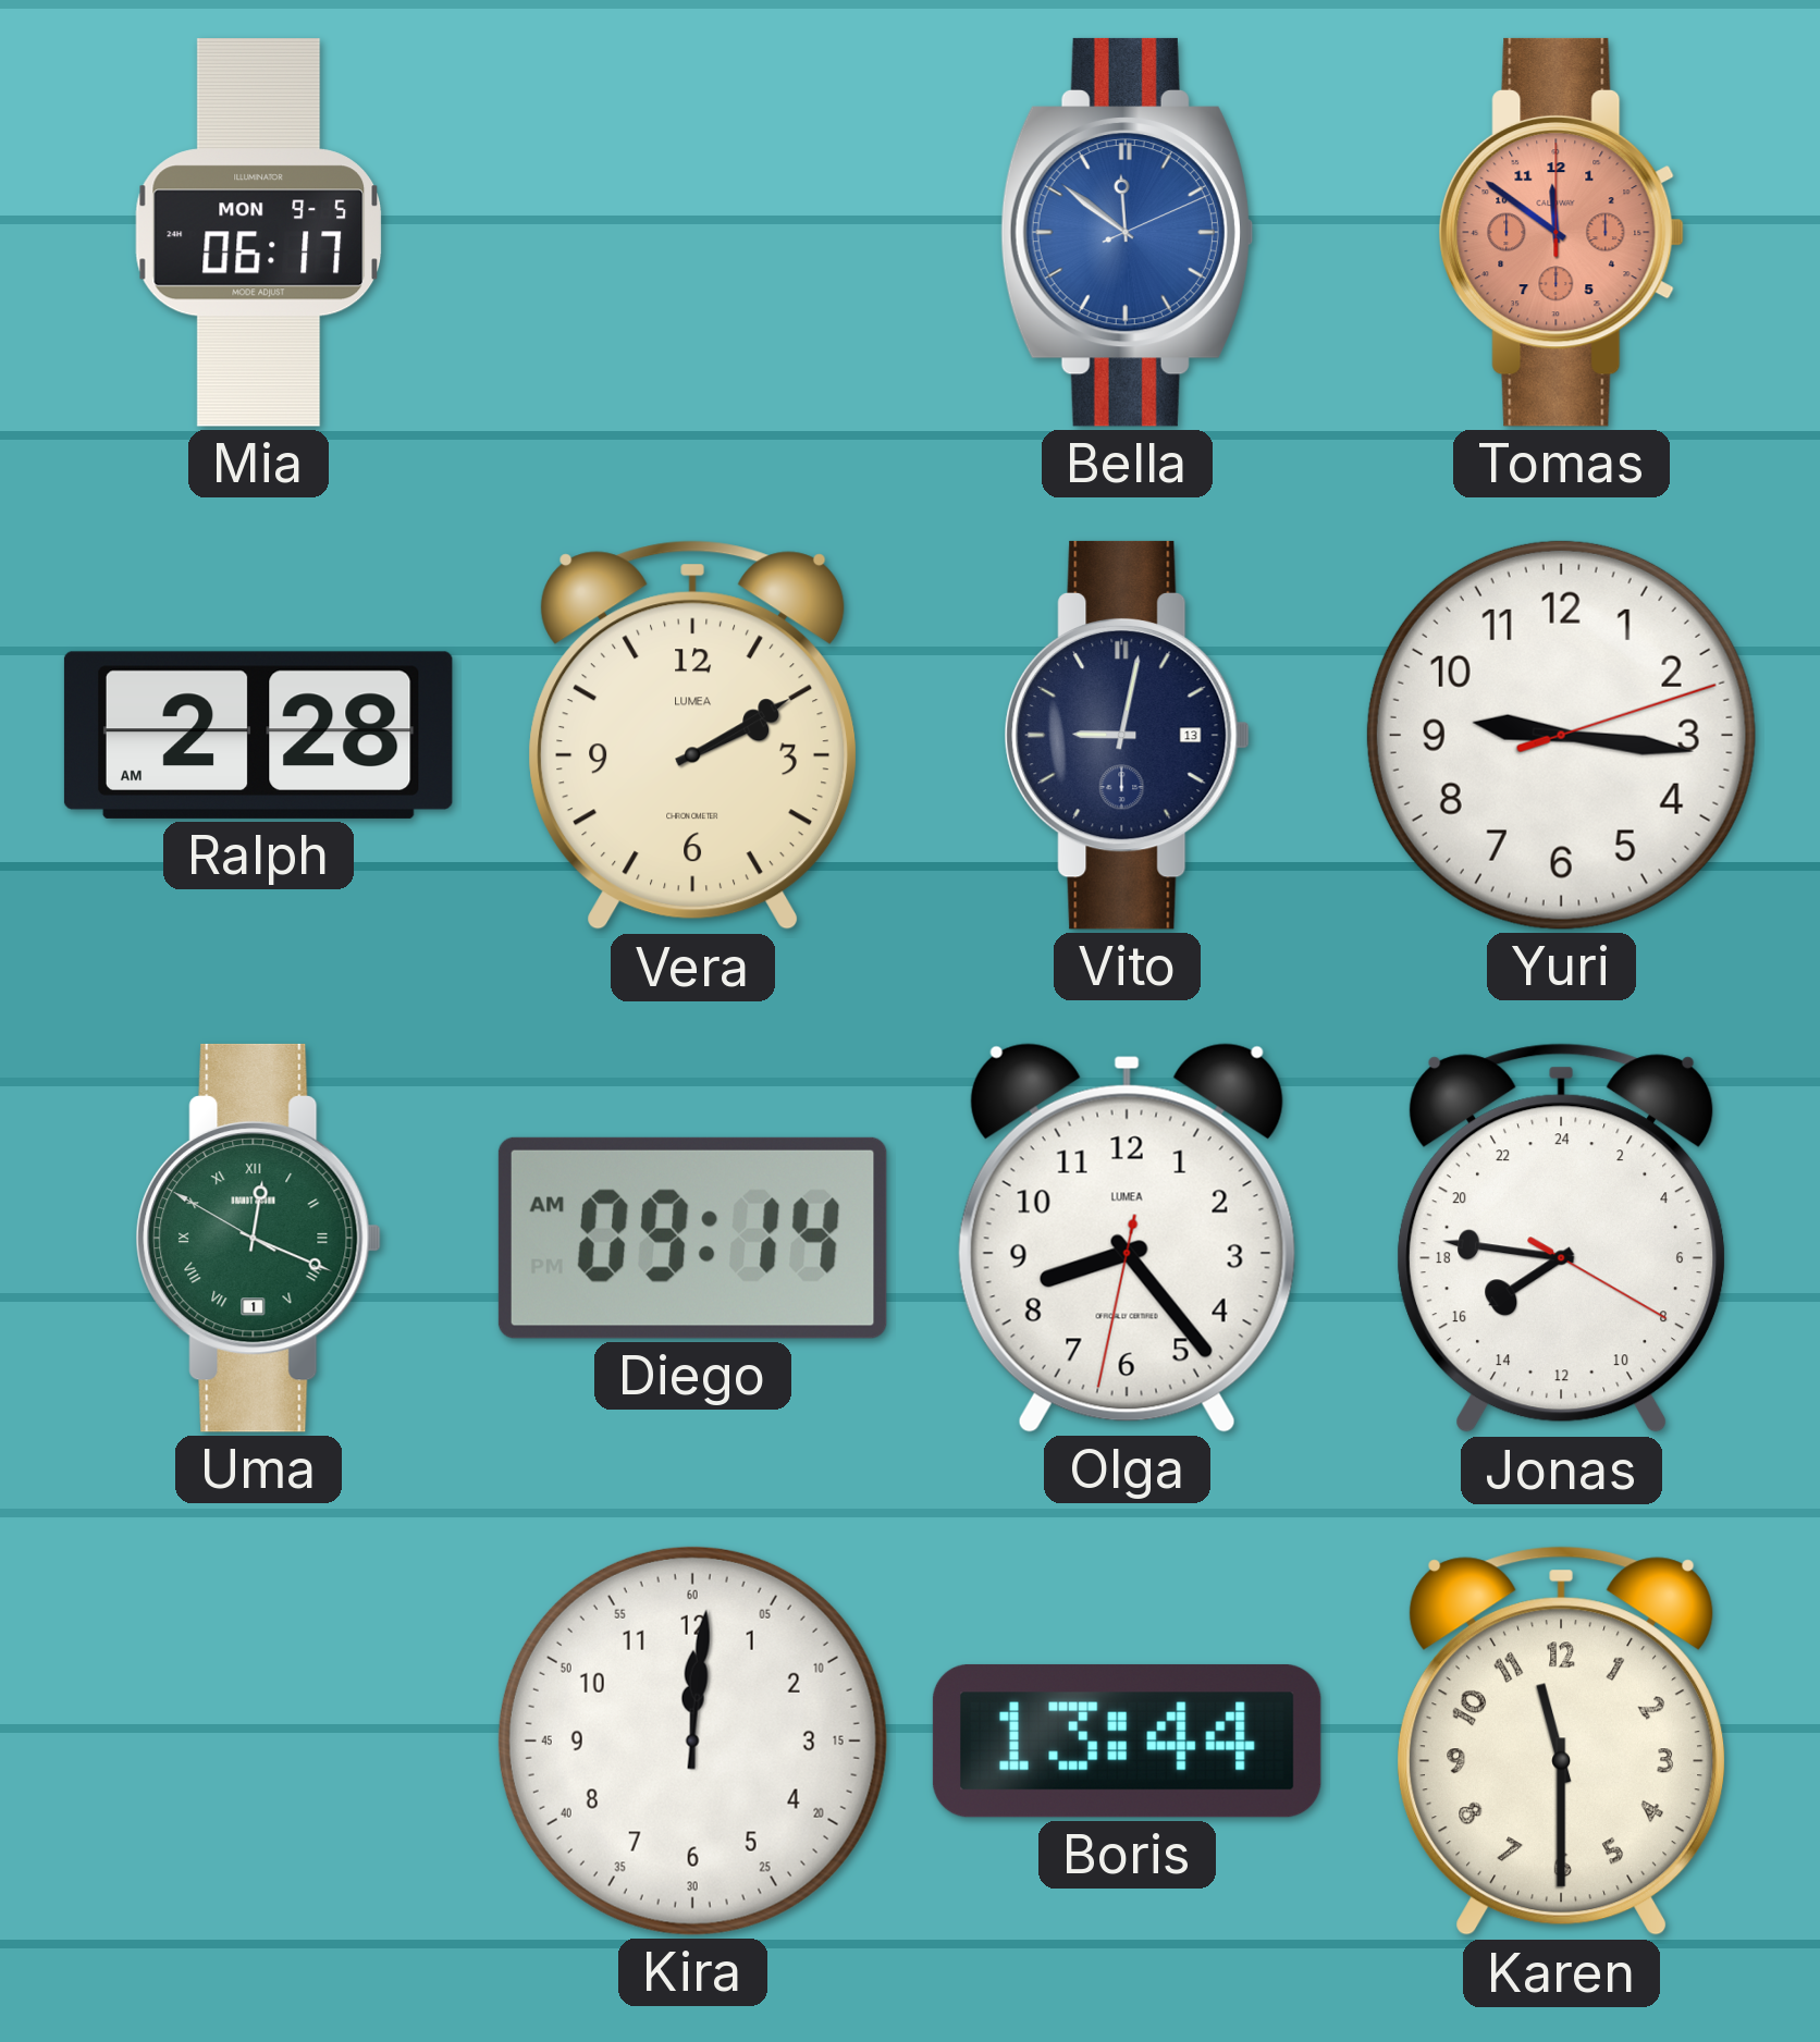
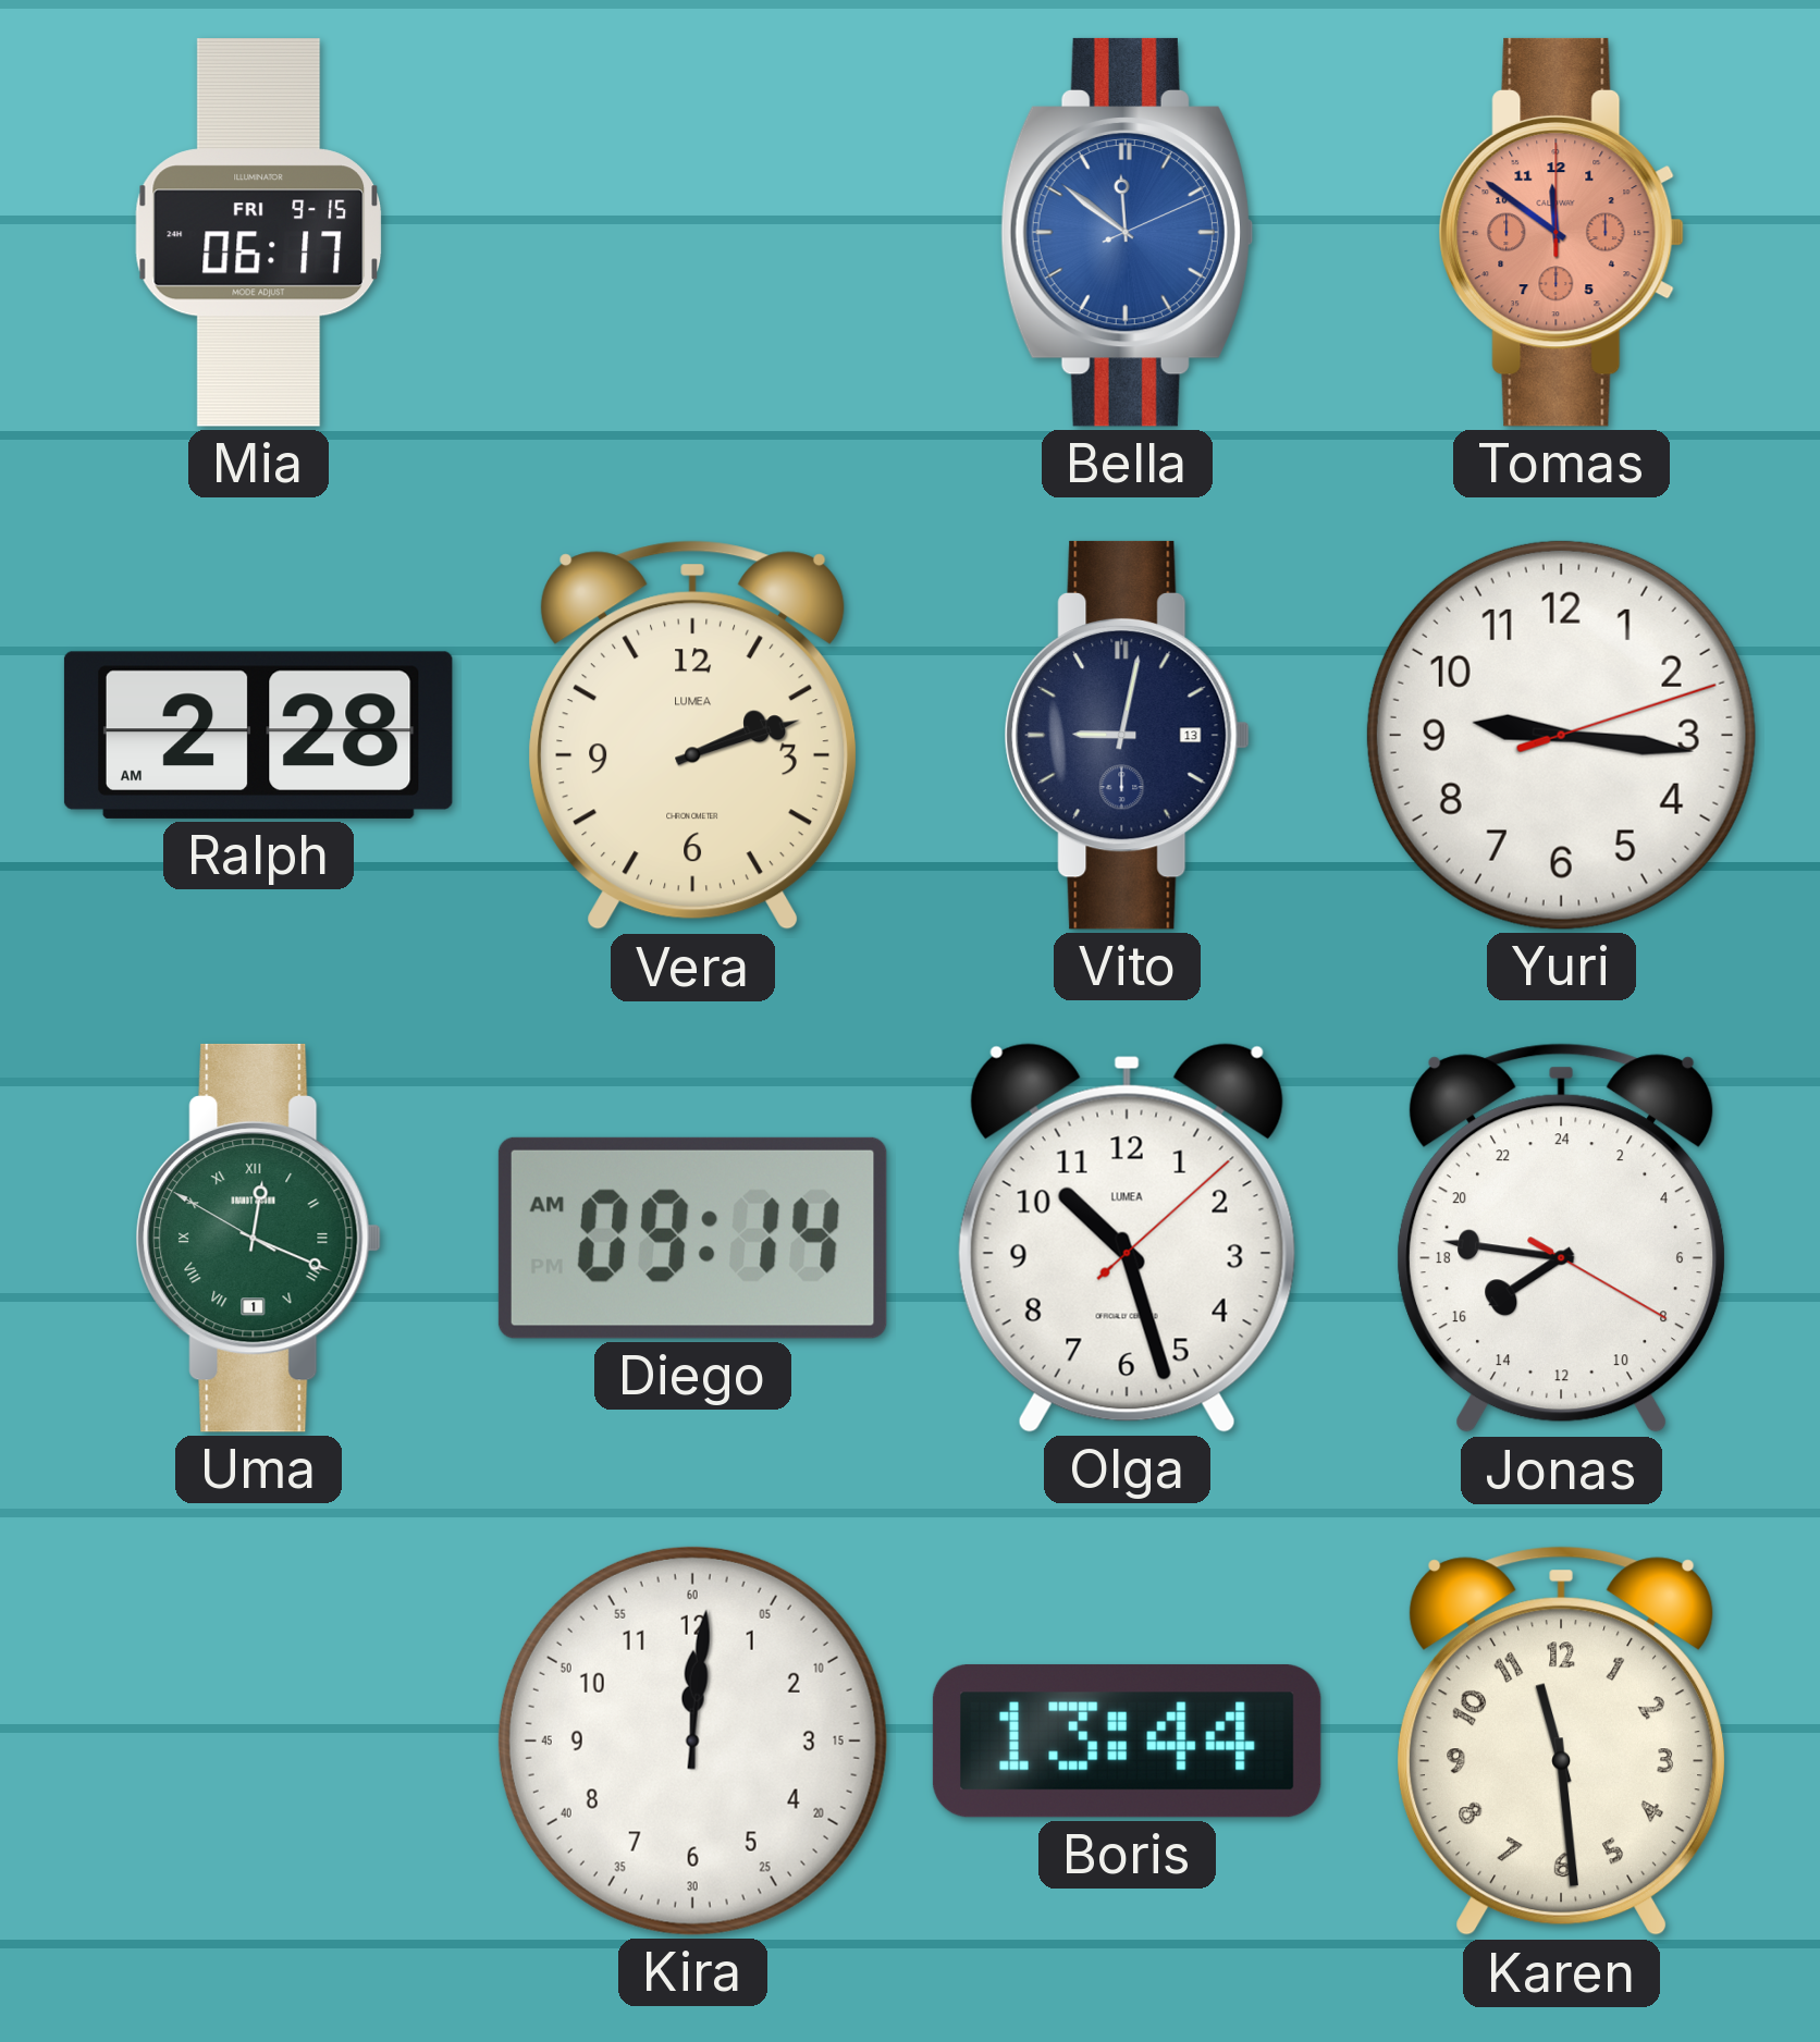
Mia date: MON 9-5 -> FRI 9-15 (258, 233)
Vera: 2:10 -> 2:12 (693, 736)
Olga: 8:23 -> 10:27 (1127, 1238)
Karen: 11:30 -> 11:29 (1562, 1742)
